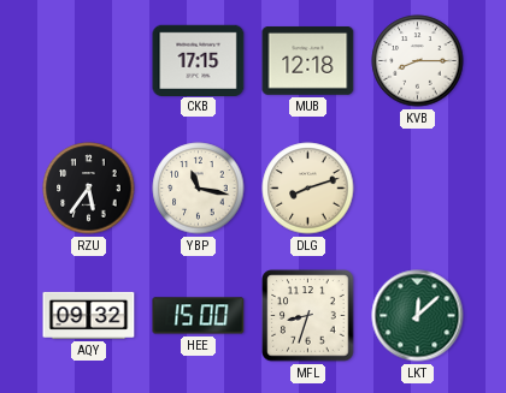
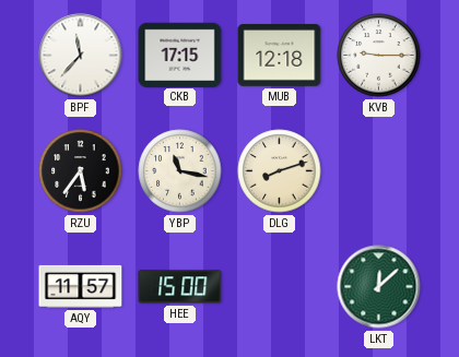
BPF: none -> 11:37 (81, 56)
KVB: 8:15 -> 9:15 (379, 56)
AQY: 09:32 -> 11:57 (81, 286)
MFL: 8:33 -> none (308, 316)
